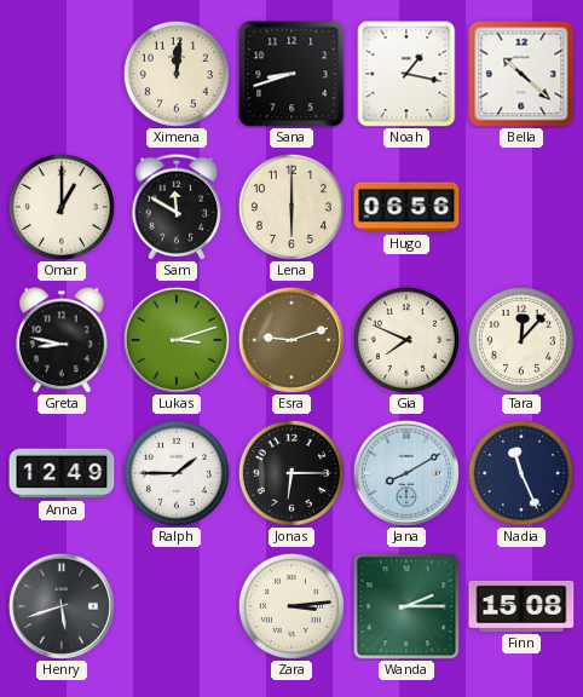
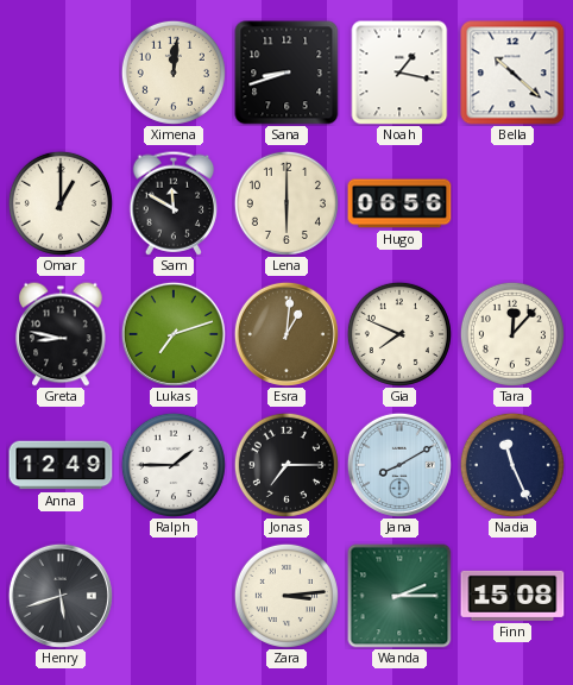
Lukas: 3:12 -> 7:12 (174, 334)
Esra: 9:12 -> 1:01 (286, 334)
Jonas: 6:15 -> 7:15 (286, 465)
